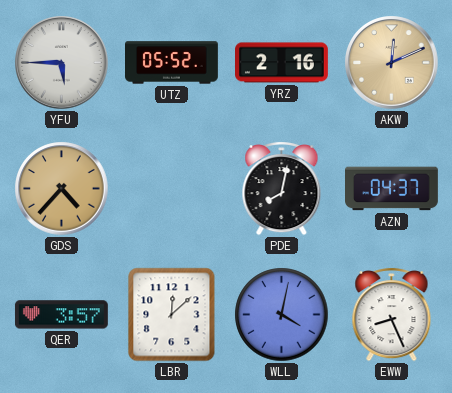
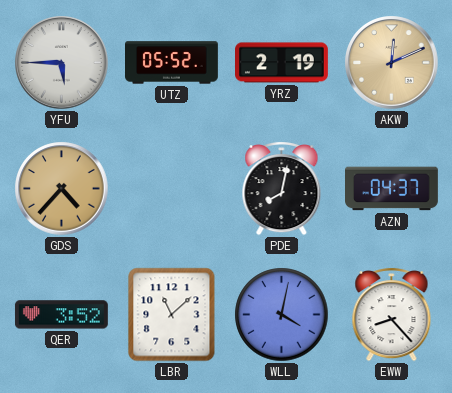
YRZ: 2:16 -> 2:19 (282, 63)
QER: 3:57 -> 3:52 (61, 315)
LBR: 12:08 -> 11:08 (172, 315)
EWW: 8:26 -> 8:23 (392, 314)
